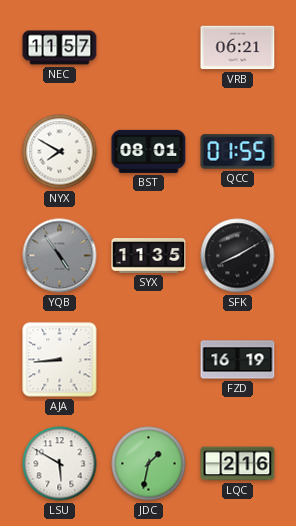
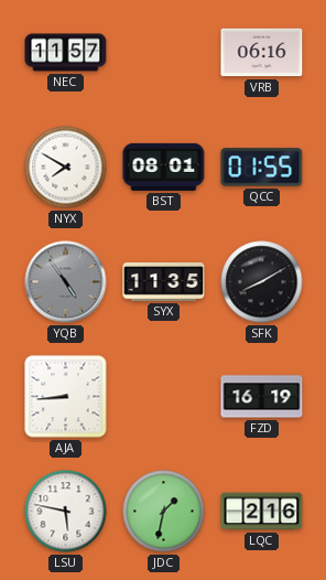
VRB: 06:21 -> 06:16 (262, 53)
LSU: 5:50 -> 5:47 (66, 512)
